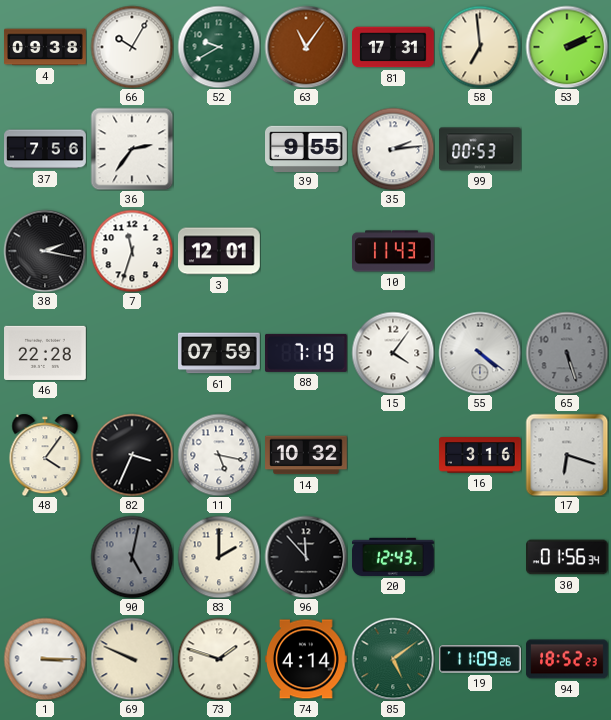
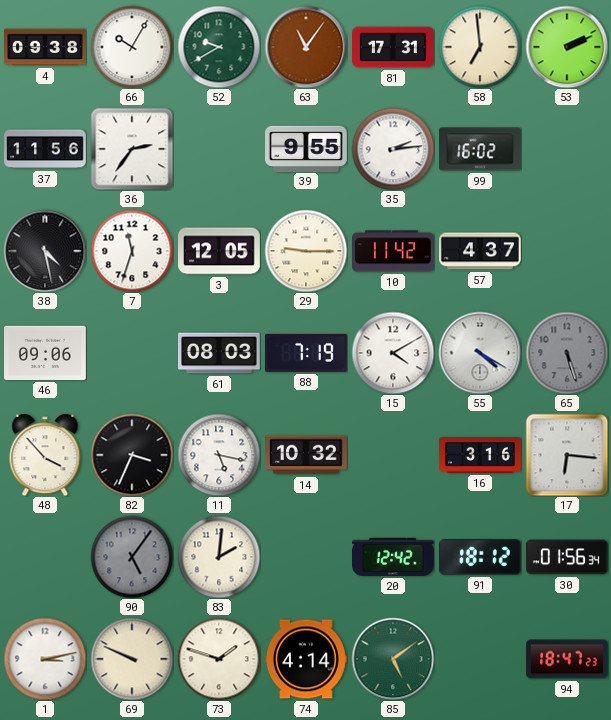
37: 7:56 -> 11:56 (45, 149)
99: 00:53 -> 16:02 (480, 149)
38: 2:17 -> 4:28 (45, 251)
3: 12:01 -> 12:05 (220, 251)
29: none -> 9:15 (306, 251)
10: 11:43 -> 11:42 (393, 251)
57: none -> 4:37 (481, 251)
46: 22:28 -> 09:06 (46, 353)
61: 07:59 -> 08:03 (220, 353)
15: 4:06 -> 4:10 (393, 353)
55: 4:21 -> 4:20 (480, 353)
48: 4:06 -> 3:53 (45, 455)
17: 6:18 -> 6:16 (567, 455)
90: 5:02 -> 5:06 (132, 557)
83: 2:00 -> 2:01 (219, 557)
96: 11:53 -> none (306, 557)
20: 12:43 -> 12:42 (394, 557)
91: none -> 18:12 (481, 557)
1: 3:15 -> 3:13 (45, 659)
19: 11:09 -> none (481, 659)
94: 18:52 -> 18:47 (567, 659)
